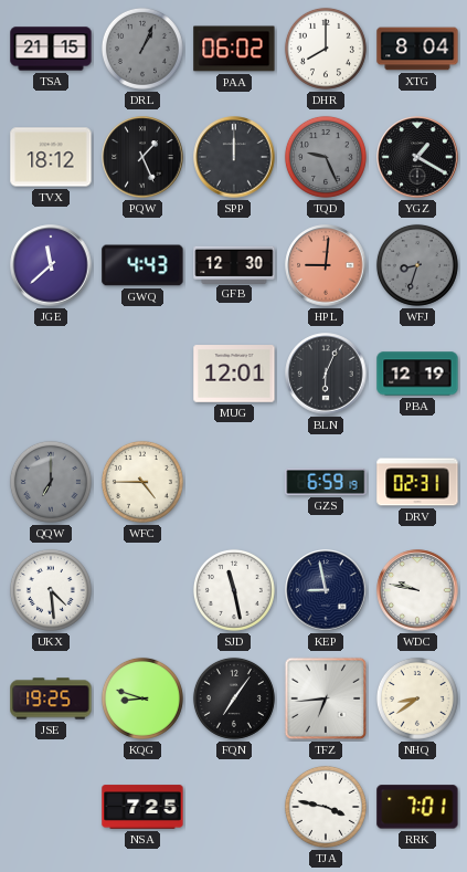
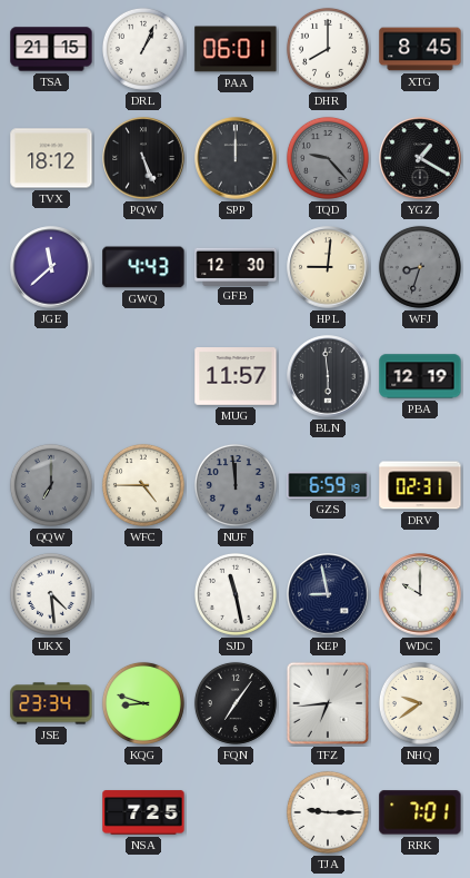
DRL dial: grey -> white (143, 49)
PAA: 06:02 -> 06:01 (236, 49)
XTG: 8:04 -> 8:45 (420, 49)
PQW: 1:26 -> 5:26 (143, 158)
TQD: 9:26 -> 9:23 (328, 158)
HPL dial: salmon -> cream (328, 267)
MUG: 12:01 -> 11:57 (236, 376)
BLN: 6:04 -> 5:59 (328, 376)
NUF: none -> 11:59 (236, 485)
WDC: 9:47 -> 10:00 (420, 594)
JSE: 19:25 -> 23:34 (51, 703)
NHQ: 8:39 -> 9:39 (420, 703)
TJA: 3:47 -> 9:15 (328, 812)
